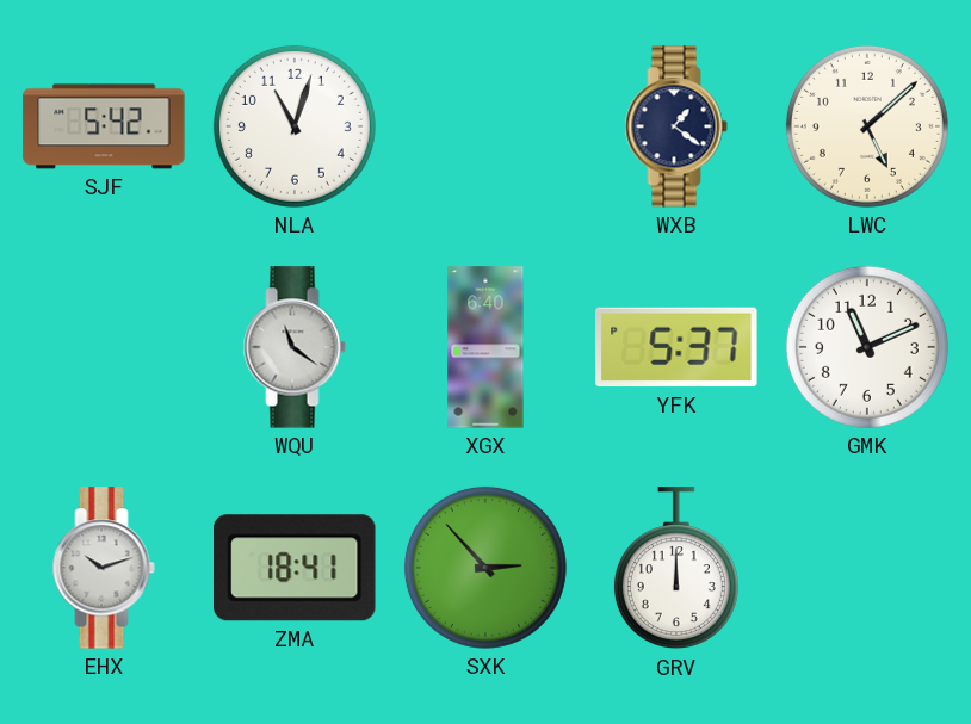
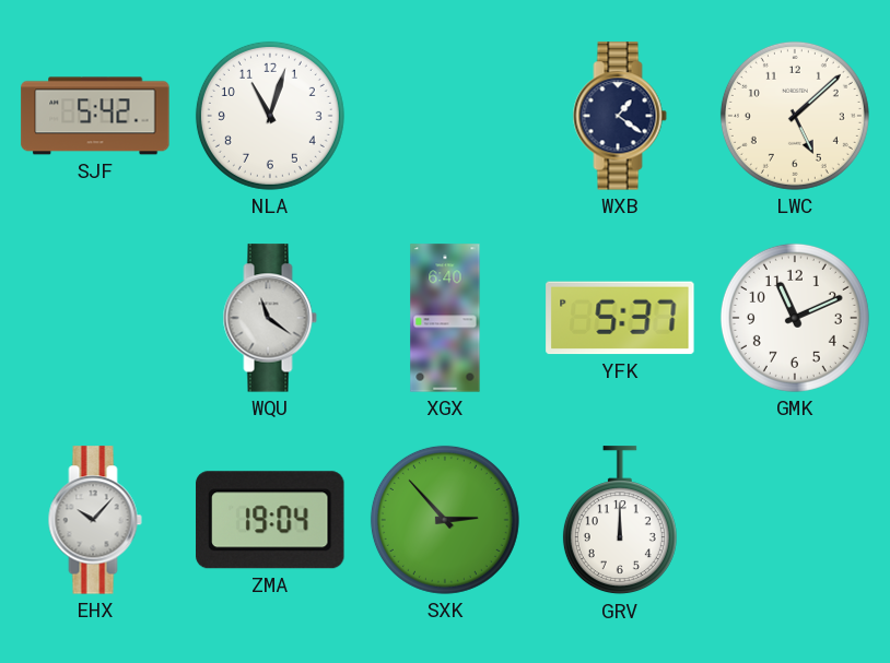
EHX: 10:12 -> 10:07 (95, 520)
ZMA: 18:41 -> 19:04 (271, 520)
